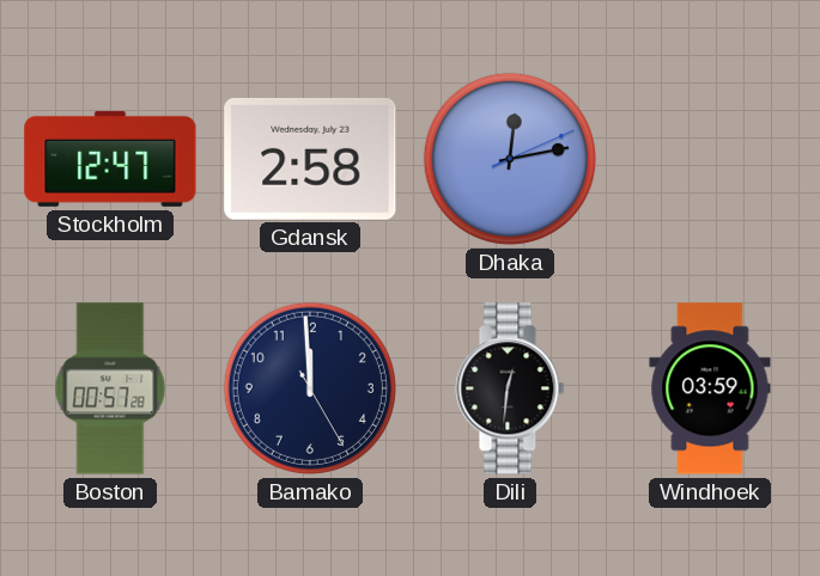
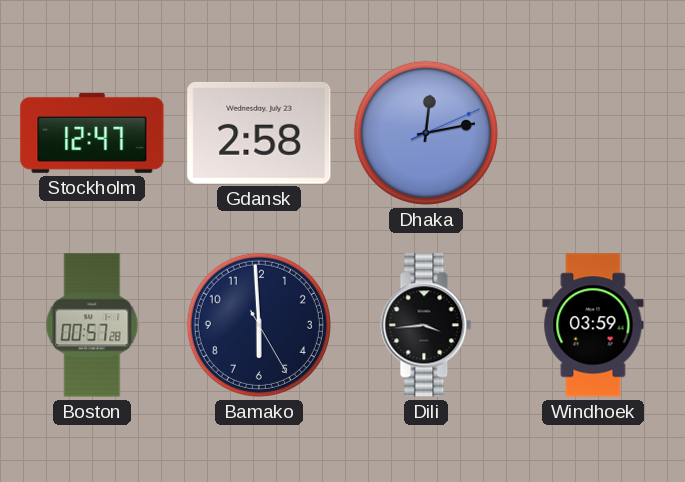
Bamako: 11:59 -> 5:59 (259, 325)
Dili: 12:31 -> 3:44 (426, 325)
